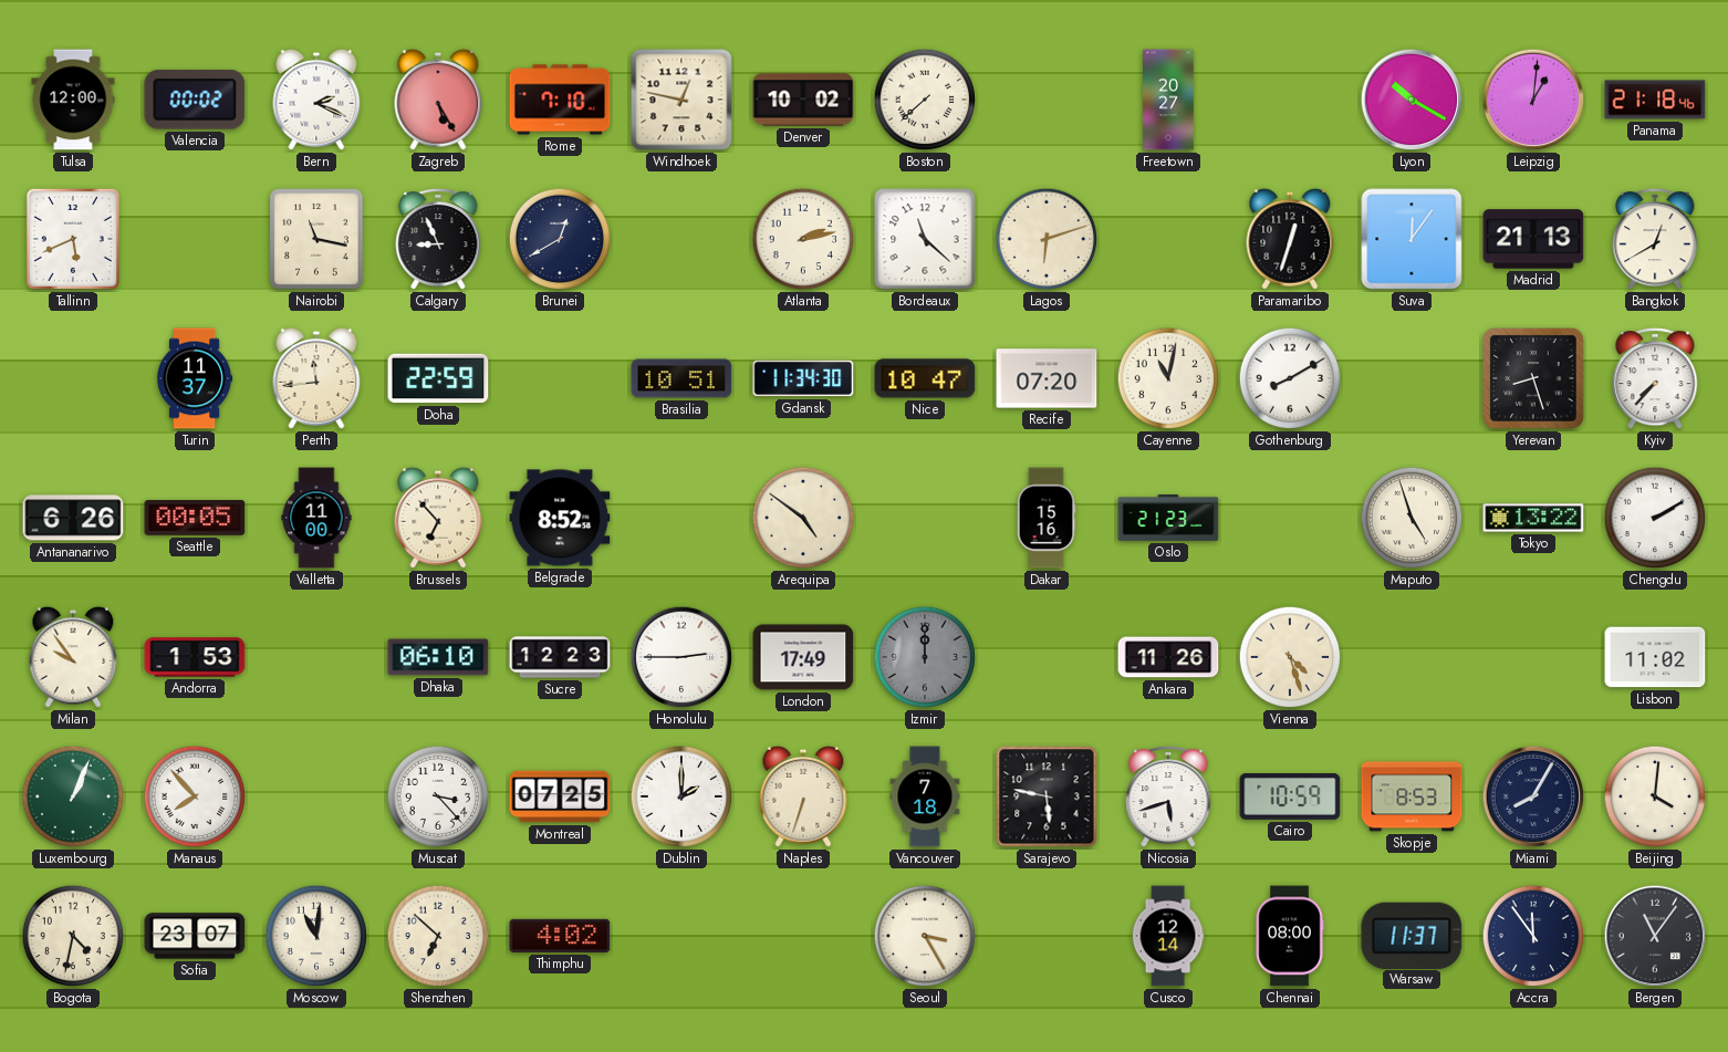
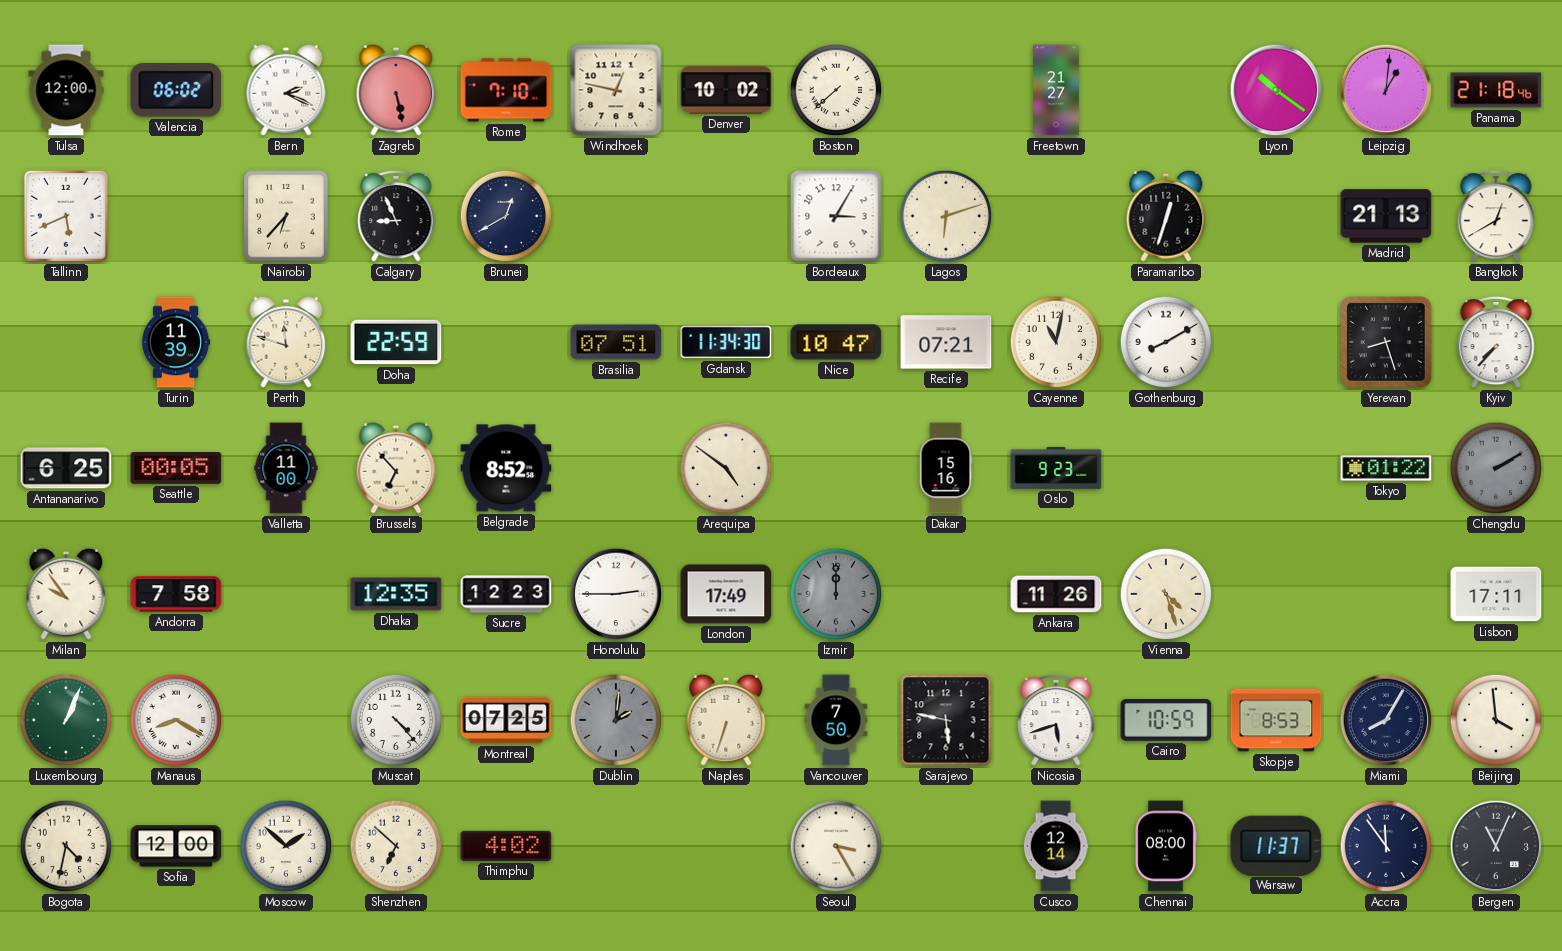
Valencia: 00:02 -> 06:02 (176, 90)
Zagreb: 5:25 -> 5:28 (396, 90)
Freetown: 20:27 -> 21:27 (1056, 90)
Lyon: 10:20 -> 10:21 (1276, 90)
Nairobi: 11:17 -> 6:37 (286, 216)
Atlanta: 2:13 -> none (803, 239)
Bordeaux: 11:22 -> 3:05 (836, 216)
Suva: 12:06 -> none (1412, 239)
Turin: 11:37 -> 11:39 (177, 342)
Perth: 11:44 -> 11:48 (286, 342)
Brasilia: 10:51 -> 07:51 (616, 342)
Recife: 07:20 -> 07:21 (946, 342)
Antananarivo: 6:26 -> 6:25 (66, 468)
Oslo: 21:23 -> 9:23 (1056, 468)
Maputo: 4:57 -> none (1412, 518)
Tokyo: 13:22 -> 01:22 (1386, 468)
Chengdu dial: white -> grey (1496, 468)
Andorra: 1:53 -> 7:58 (176, 594)
Dhaka: 06:10 -> 12:35 (396, 594)
Lisbon: 11:02 -> 17:11 (1496, 594)
Manaus: 7:53 -> 8:20 (176, 720)
Muscat: 3:23 -> 4:23 (396, 720)
Dublin: 2:00 -> 2:01 (616, 720)
Dublin dial: white -> grey (616, 720)
Vancouver: 7:18 -> 7:50 (836, 720)
Beijing: 4:01 -> 3:59 (1496, 720)
Sofia: 23:07 -> 12:00 (176, 846)
Moscow: 11:01 -> 1:52 (286, 846)
Bergen: 11:06 -> 11:04 (1496, 846)
